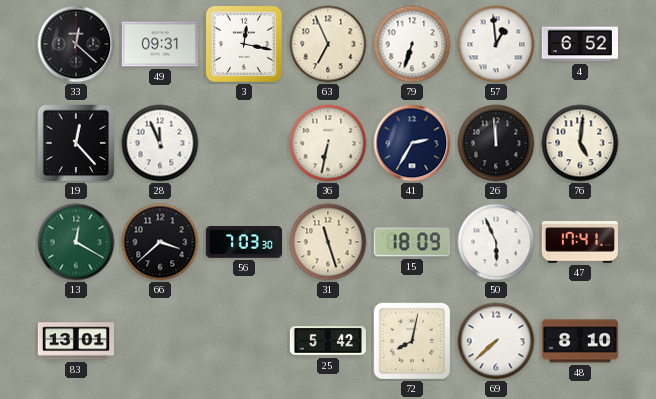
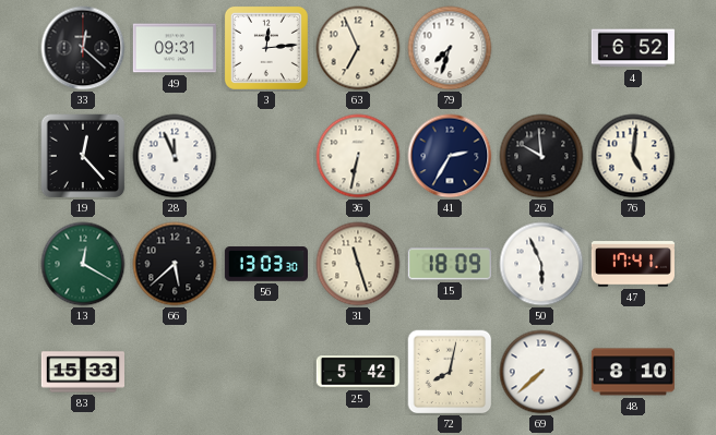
3: 12:17 -> 12:14 (266, 48)
79: 6:33 -> 7:33 (450, 48)
57: 12:59 -> none (496, 44)
26: 11:59 -> 9:59 (541, 156)
66: 3:38 -> 5:38 (175, 264)
56: 7:03 -> 13:03 (265, 264)
83: 13:01 -> 15:33 (82, 372)
